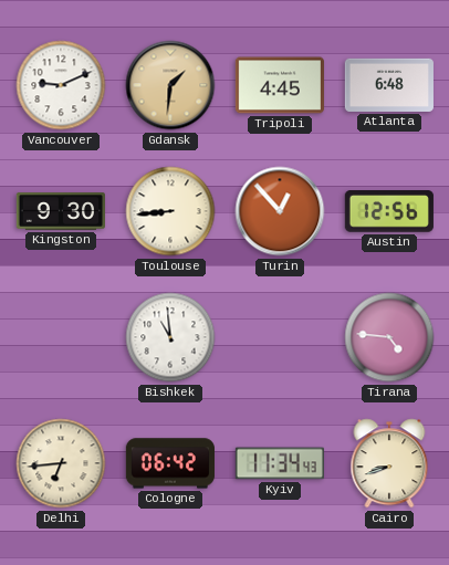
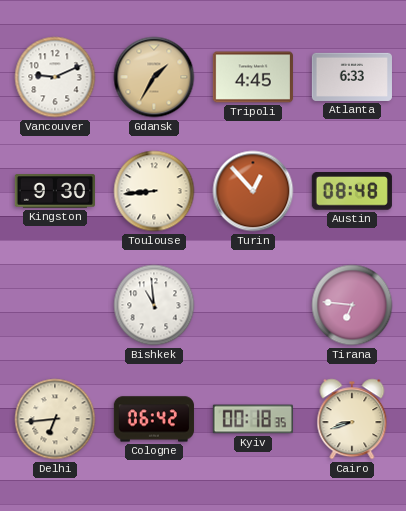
Gdansk: 1:31 -> 1:35 (154, 77)
Atlanta: 6:48 -> 6:33 (352, 77)
Austin: 12:56 -> 08:48 (352, 192)
Tirana: 4:46 -> 6:46 (352, 305)
Kyiv: 11:34 -> 00:18 (253, 419)
